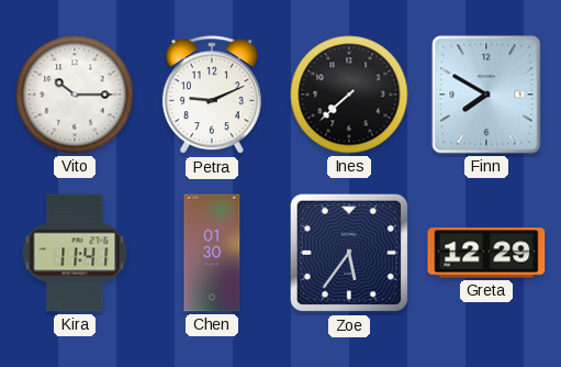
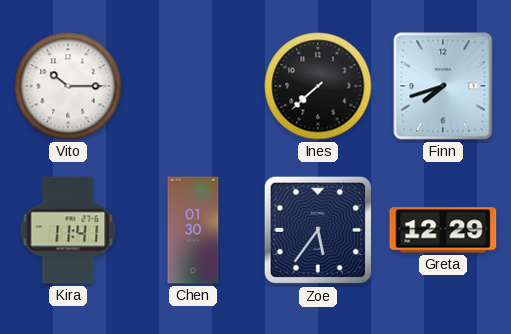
Petra: 9:11 -> none (212, 96)
Finn: 7:50 -> 7:42 (443, 86)
